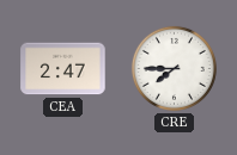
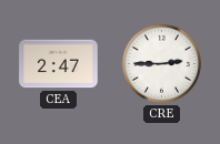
CRE: 7:45 -> 2:45 (161, 63)
